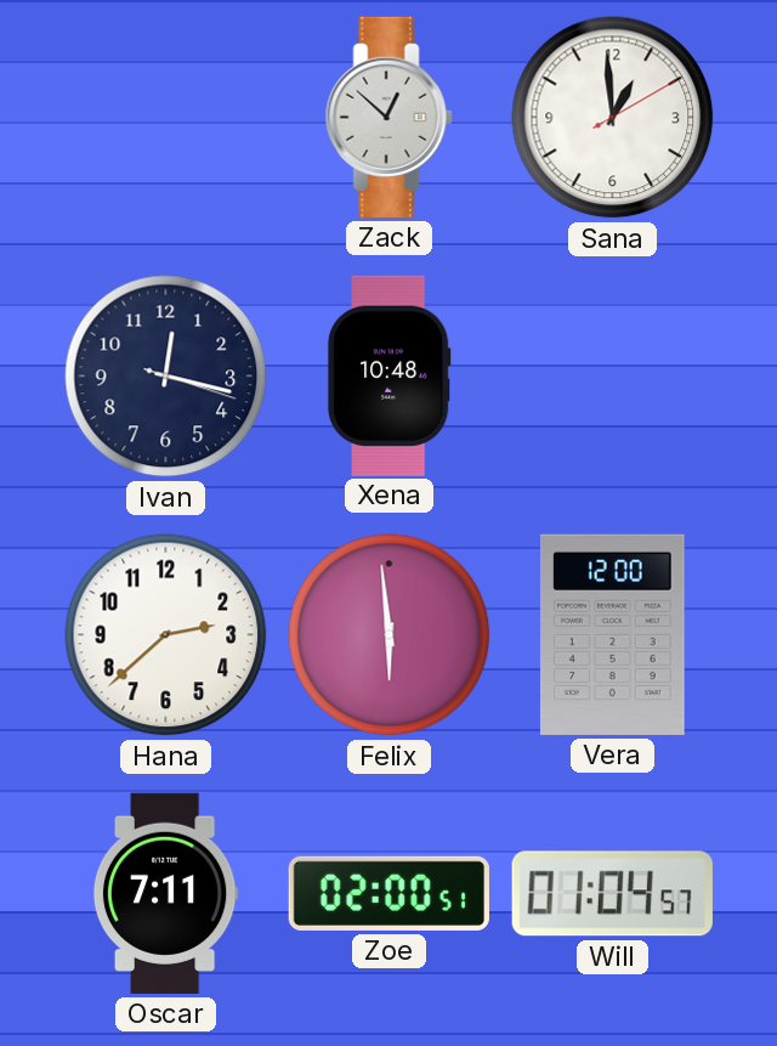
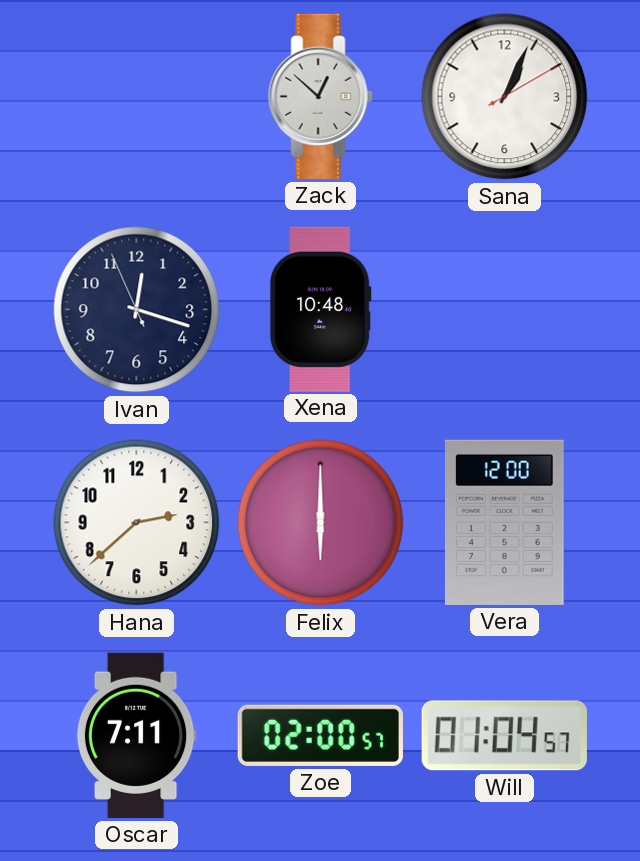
Sana: 12:59 -> 1:04 (505, 97)
Ivan: 12:17:18 -> 12:17:56 (137, 310)
Felix: 5:59 -> 6:00 (321, 523)
Zoe: 02:00:51 -> 02:00:57 (320, 735)
